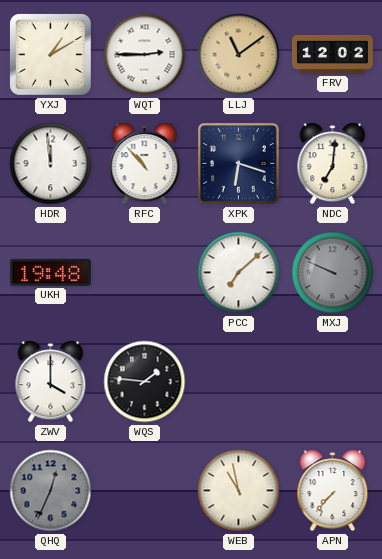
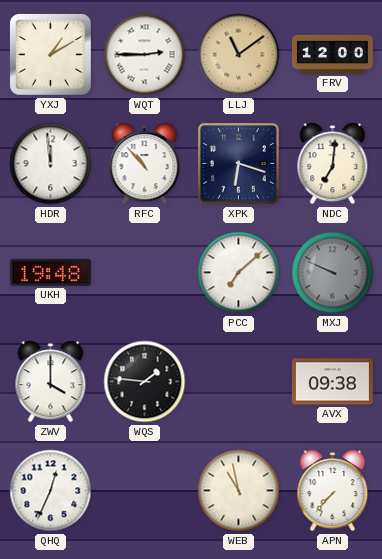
FRV: 12:02 -> 12:00 (332, 54)
AVX: none -> 09:38 (332, 382)
QHQ dial: grey -> white (51, 491)
